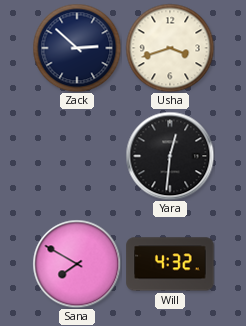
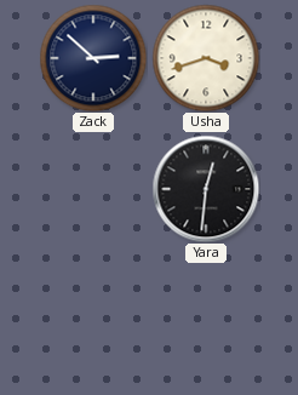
Sana: 7:50 -> none (77, 264)
Will: 4:32 -> none (170, 264)
